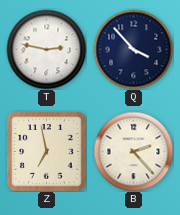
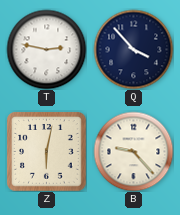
Z: 6:58 -> 6:02 (46, 151)
B: 2:23 -> 9:23 (133, 151)
